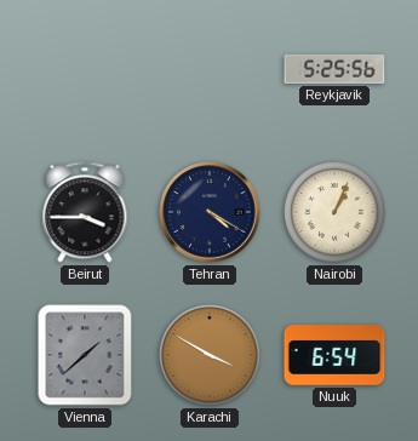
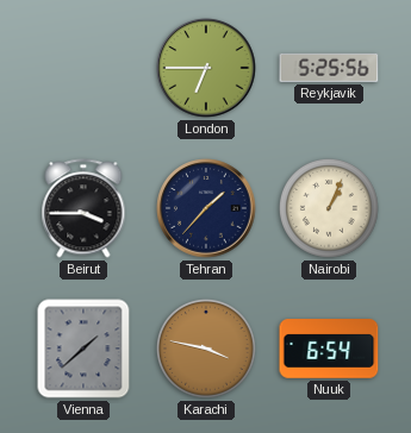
London: none -> 6:45 (206, 68)
Tehran: 4:20 -> 1:37 (206, 208)
Karachi: 3:50 -> 3:47 (206, 349)
